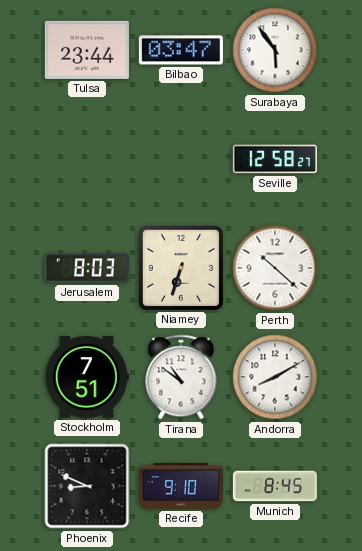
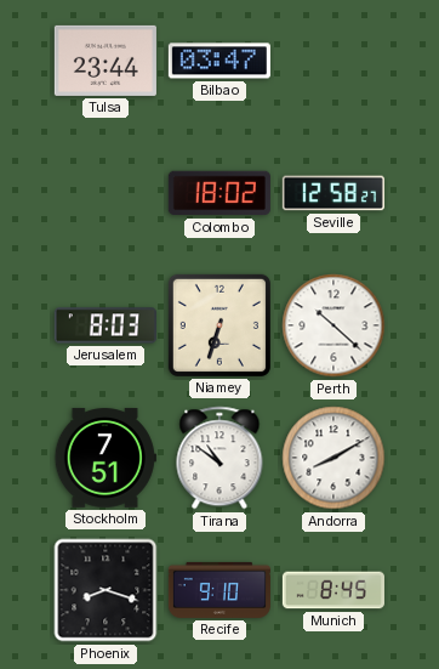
Surabaya: 5:54 -> none (275, 50)
Colombo: none -> 18:02 (219, 193)
Phoenix: 8:49 -> 8:18 (106, 590)
